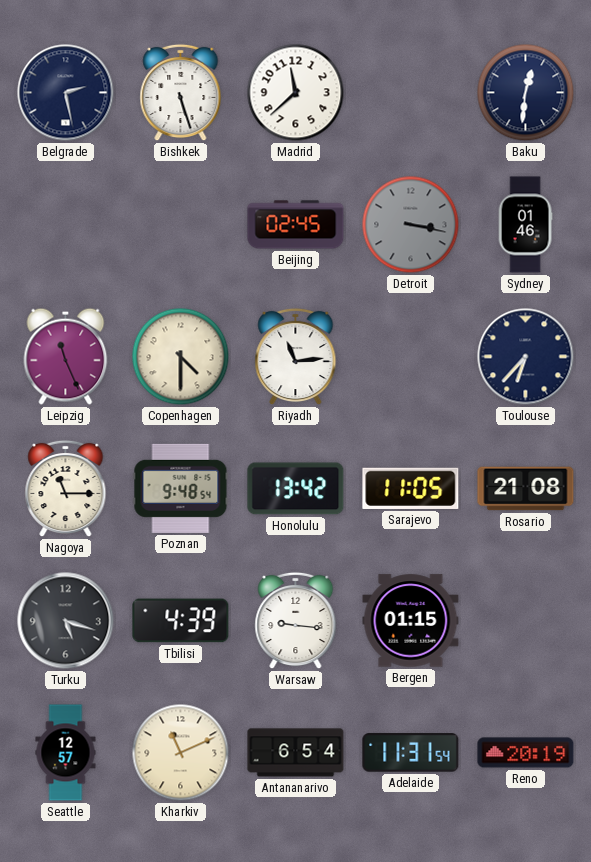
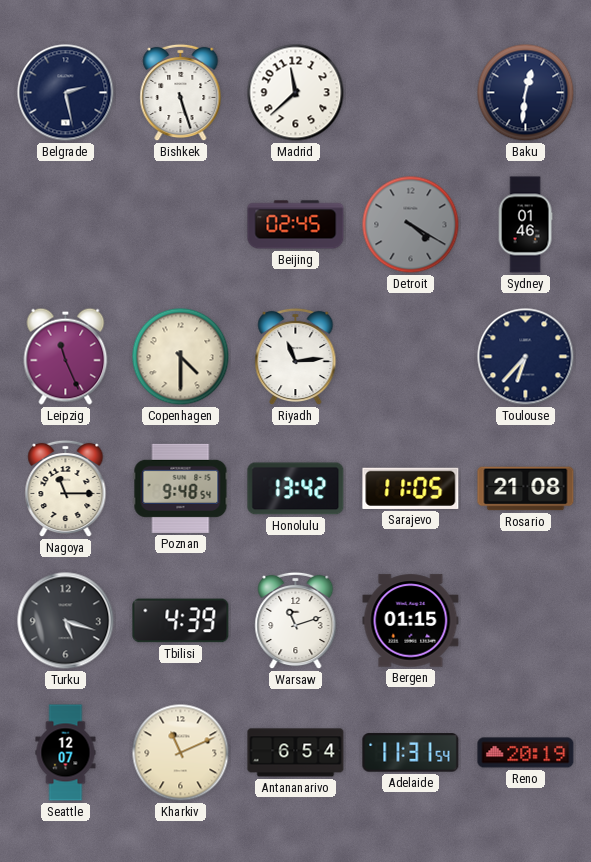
Detroit: 3:17 -> 4:20 (411, 225)
Warsaw: 9:16 -> 11:12 (296, 621)
Seattle: 12:57 -> 12:07 (66, 753)
